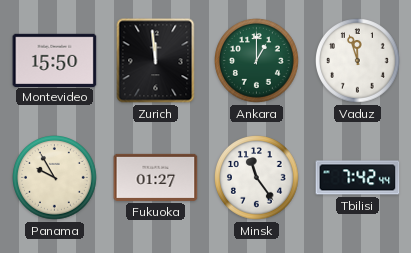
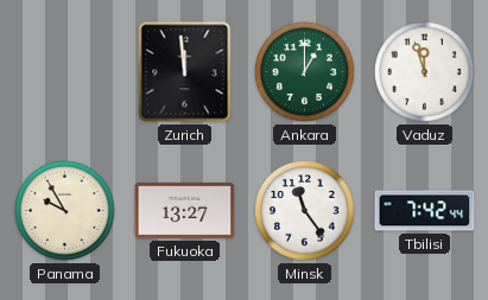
Montevideo: 15:50 -> none (55, 60)
Fukuoka: 01:27 -> 13:27 (185, 210)
